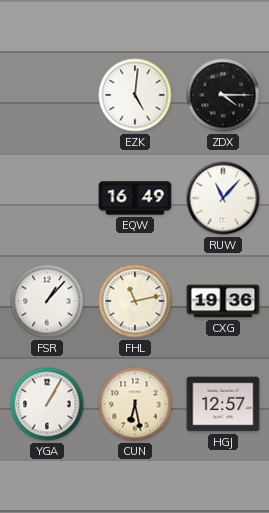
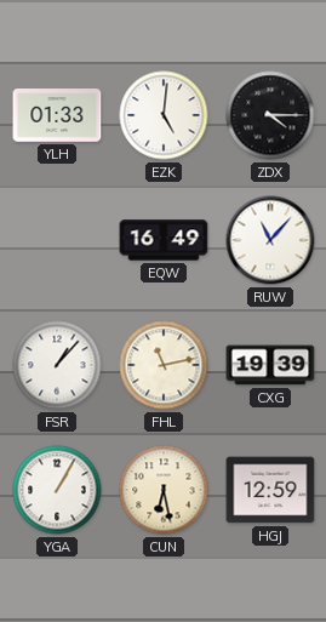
YLH: none -> 01:33 (57, 116)
CXG: 19:36 -> 19:39 (270, 365)
HGJ: 12:57 -> 12:59 (270, 490)
